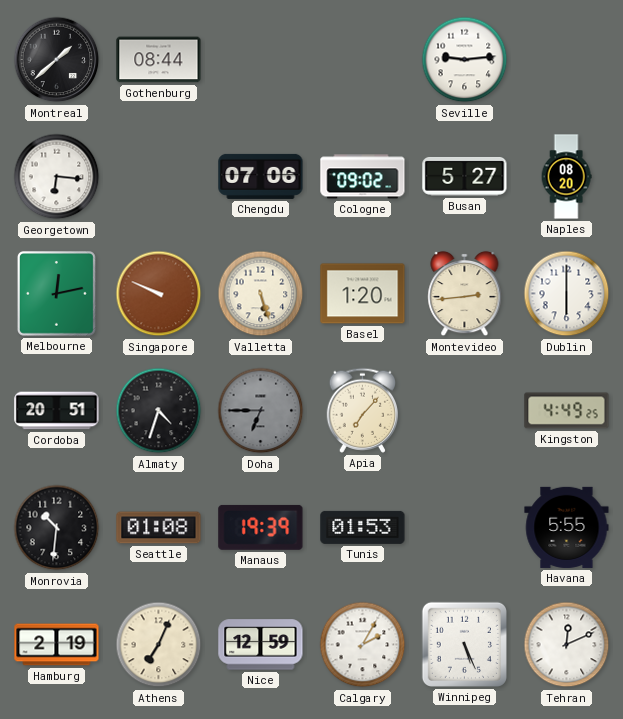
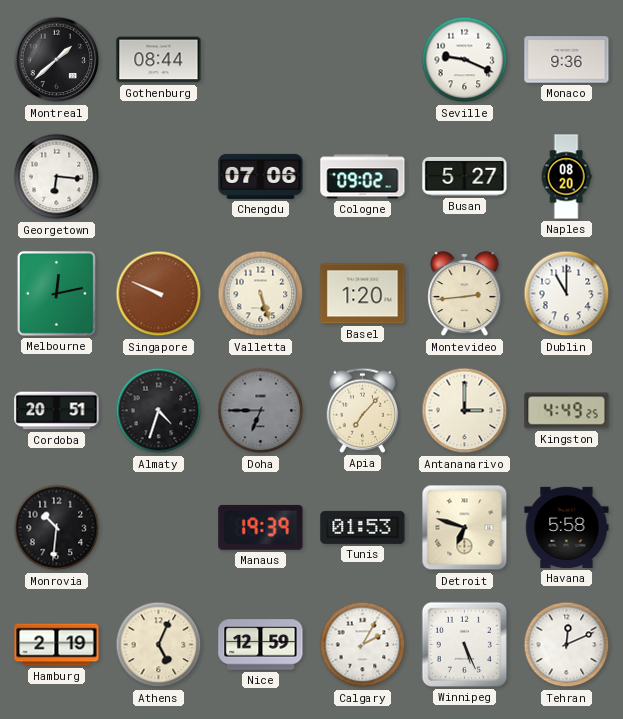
Seville: 9:14 -> 9:19 (465, 60)
Monaco: none -> 9:36 (567, 60)
Dublin: 6:00 -> 11:00 (567, 294)
Antananarivo: none -> 3:00 (465, 411)
Seattle: 01:08 -> none (159, 528)
Detroit: none -> 6:48 (465, 528)
Havana: 5:55 -> 5:58 (567, 527)
Athens: 7:04 -> 5:04 (159, 645)
